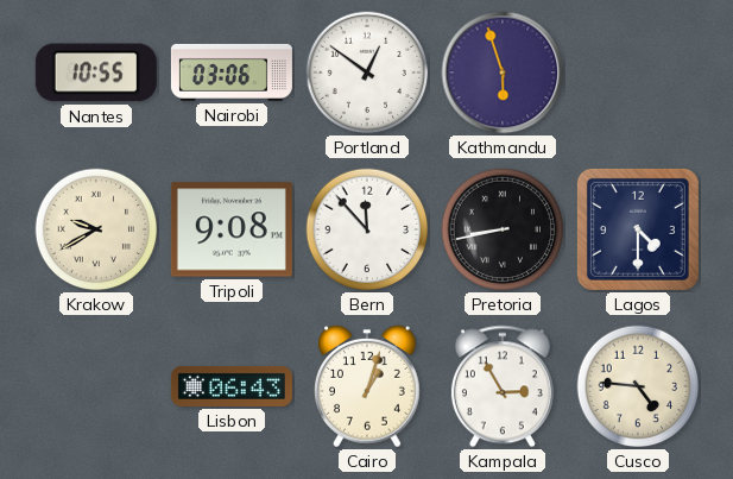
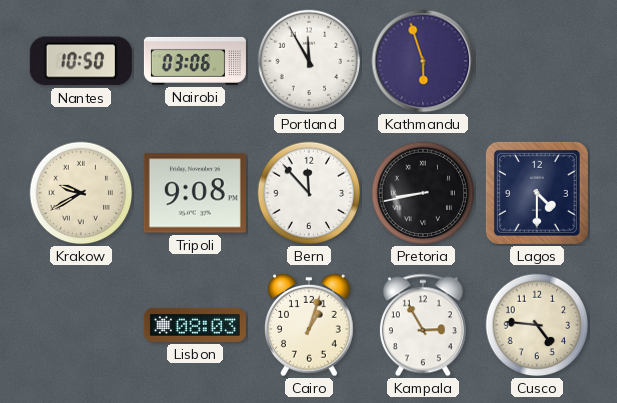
Nantes: 10:55 -> 10:50 (81, 61)
Portland: 12:51 -> 11:55 (309, 61)
Lisbon: 06:43 -> 08:03 (195, 325)
